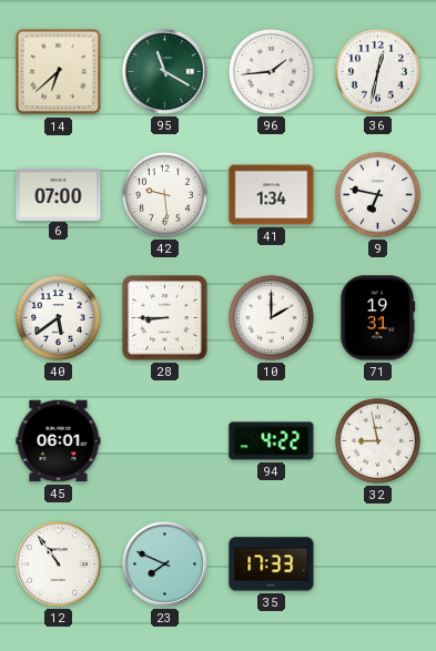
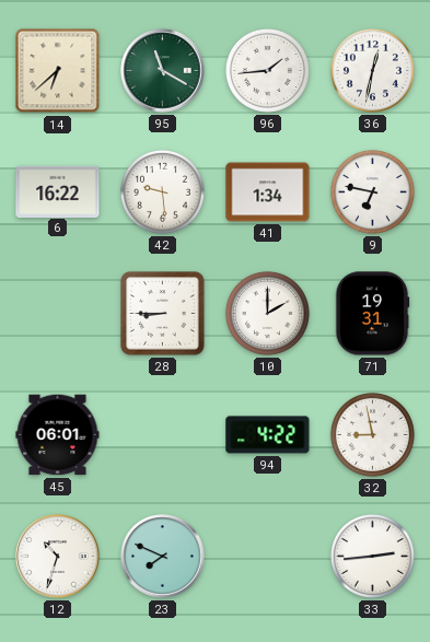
6: 07:00 -> 16:22 (58, 191)
40: 5:39 -> none (58, 317)
12: 10:54 -> 10:33 (58, 557)
35: 17:33 -> none (272, 564)
33: none -> 2:44 (372, 556)
